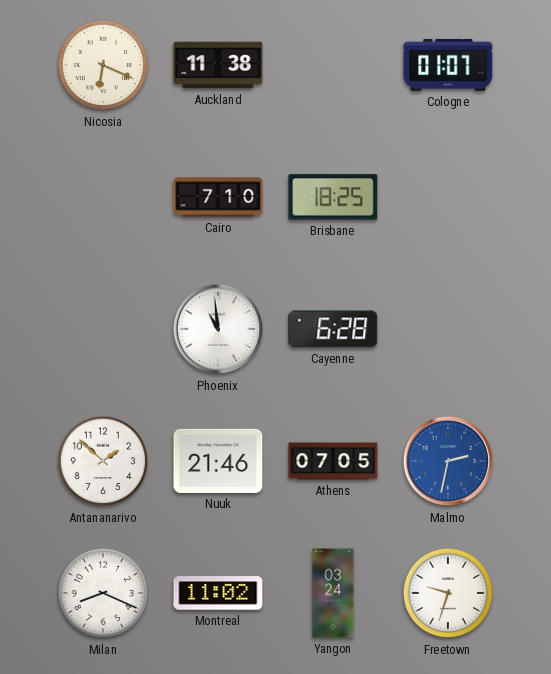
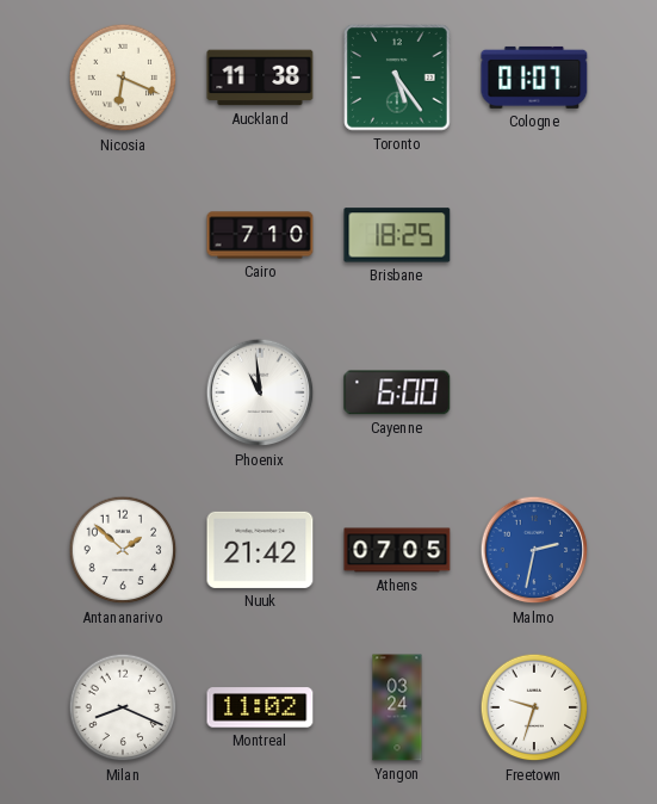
Toronto: none -> 5:24 (397, 78)
Cayenne: 6:28 -> 6:00 (397, 392)
Nuuk: 21:46 -> 21:42 (260, 550)
